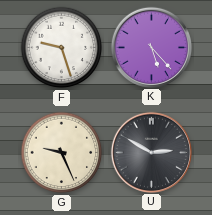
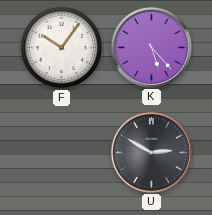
F: 9:27 -> 10:06 (62, 48)
G: 9:26 -> none (62, 153)
